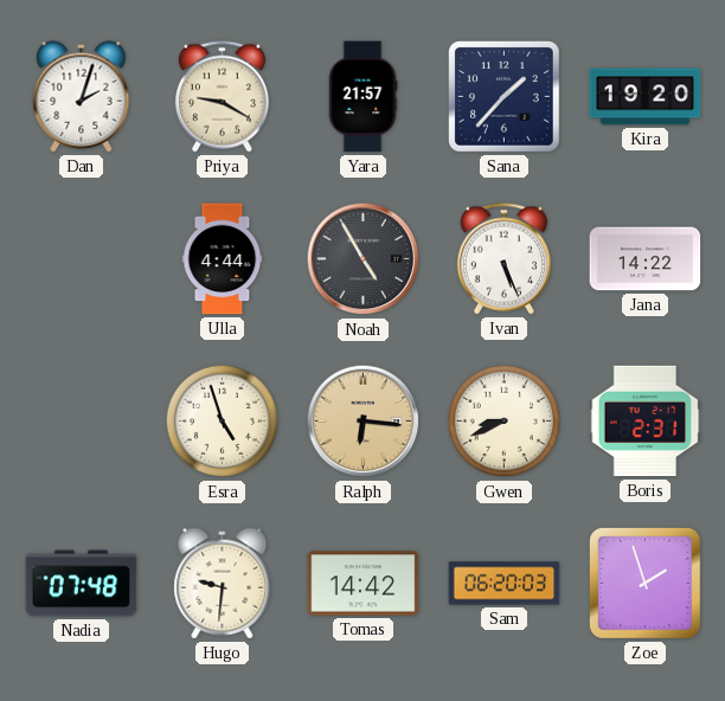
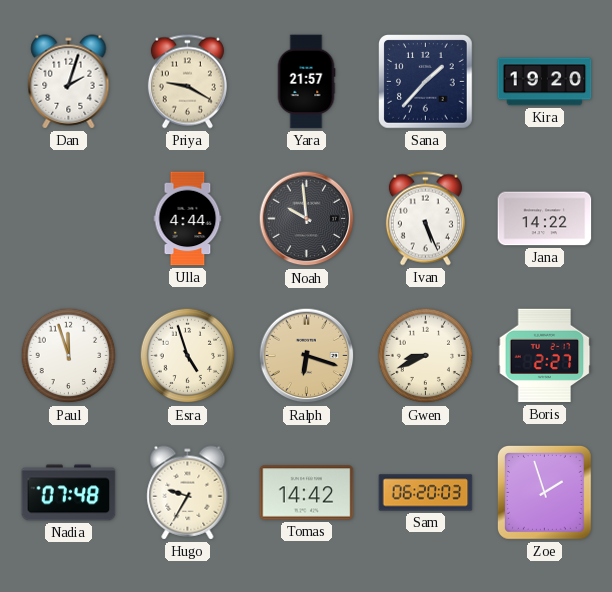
Noah: 4:55 -> 9:59 (307, 219)
Paul: none -> 11:57 (69, 356)
Ralph: 6:16 -> 6:18 (307, 356)
Boris: 2:31 -> 2:27 (545, 356)
Hugo: 9:31 -> 9:35 (188, 493)
